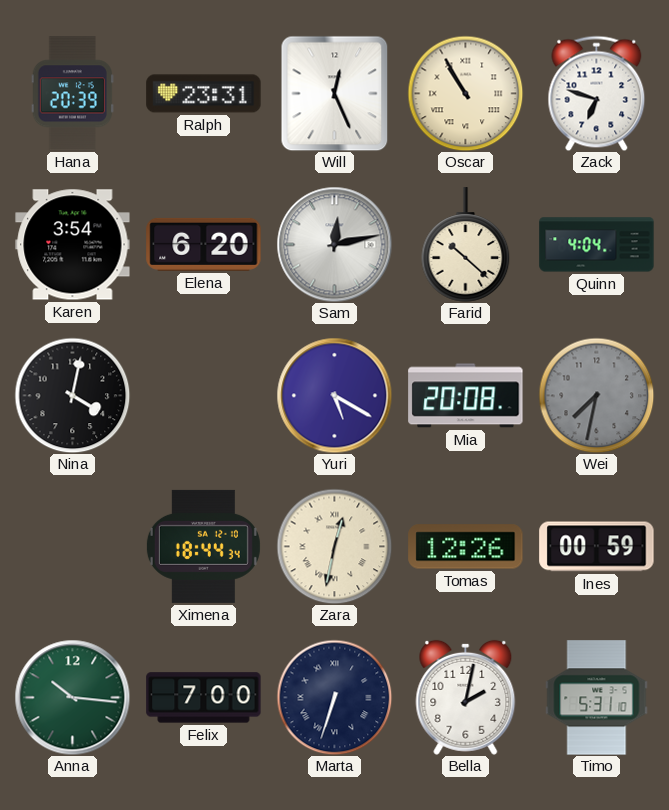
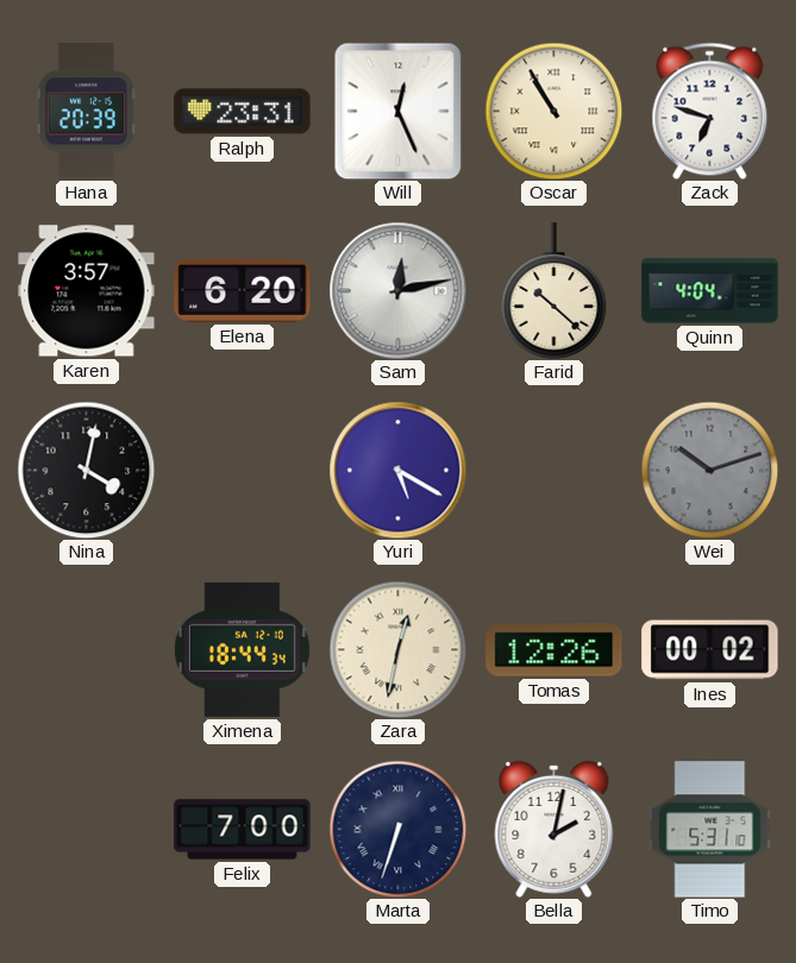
Karen: 3:54 -> 3:57 (87, 291)
Mia: 20:08 -> none (466, 396)
Wei: 7:32 -> 10:12 (709, 470)
Ines: 00:59 -> 00:02 (710, 650)
Anna: 10:16 -> none (72, 697)
